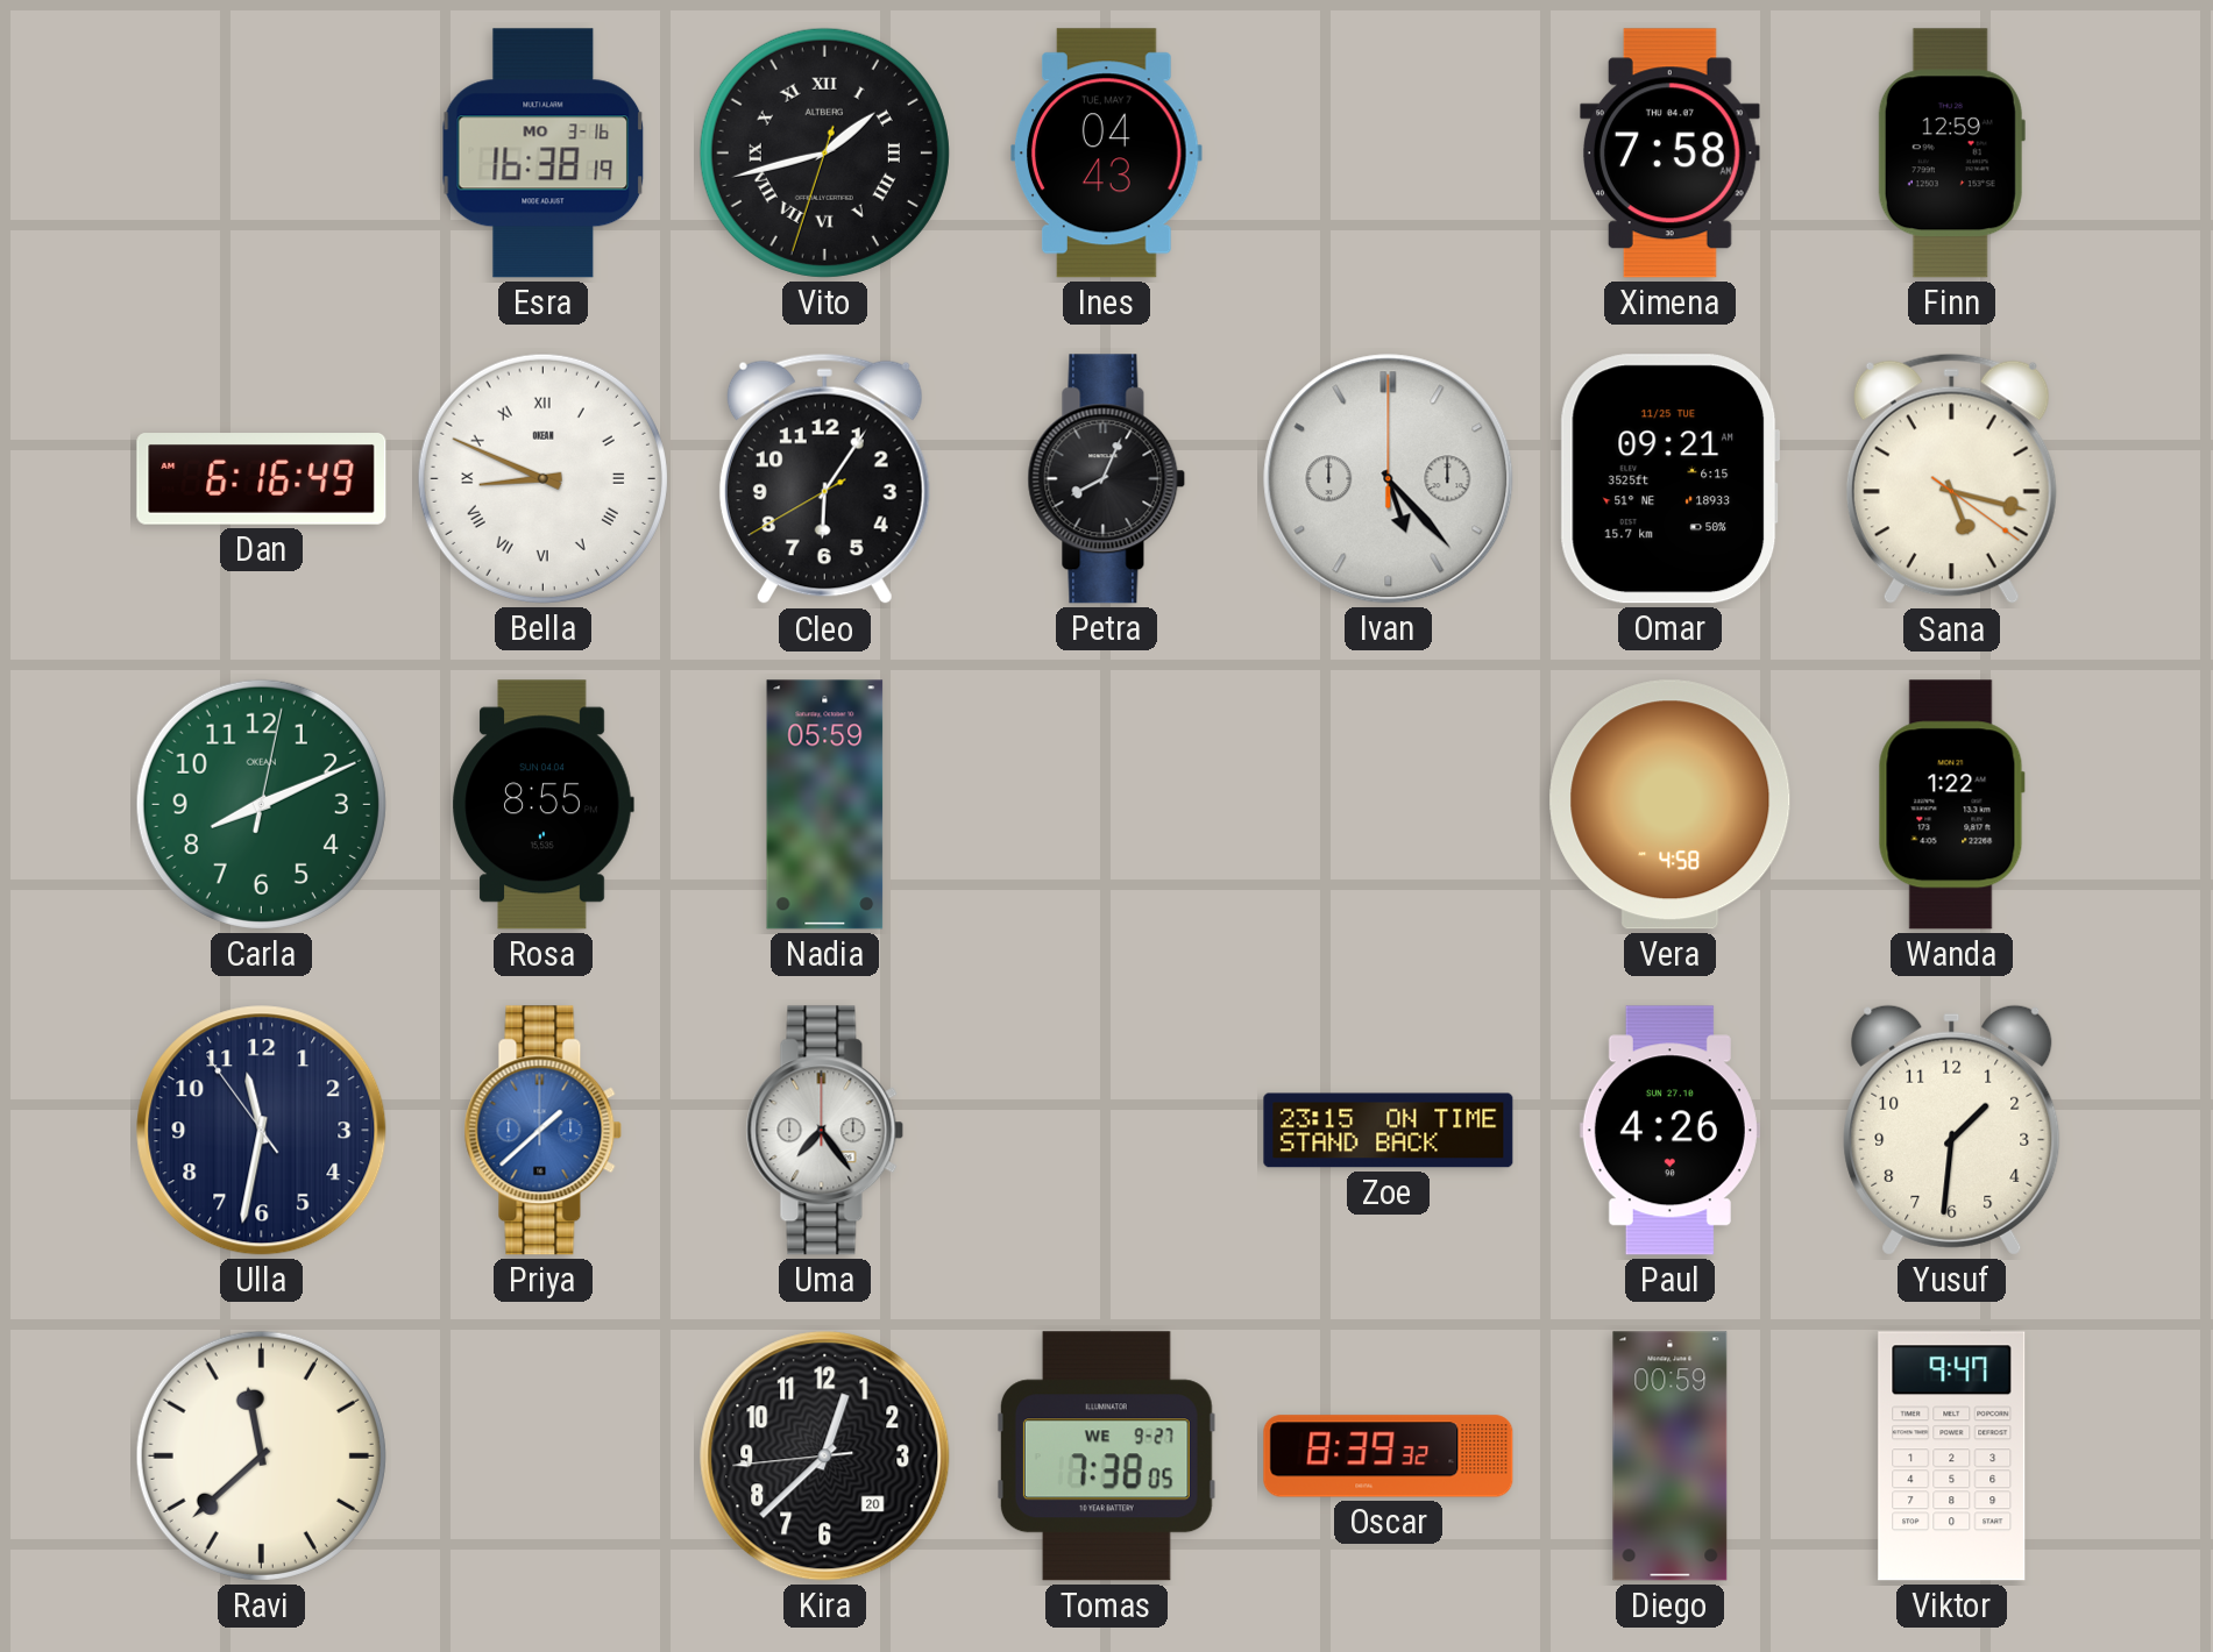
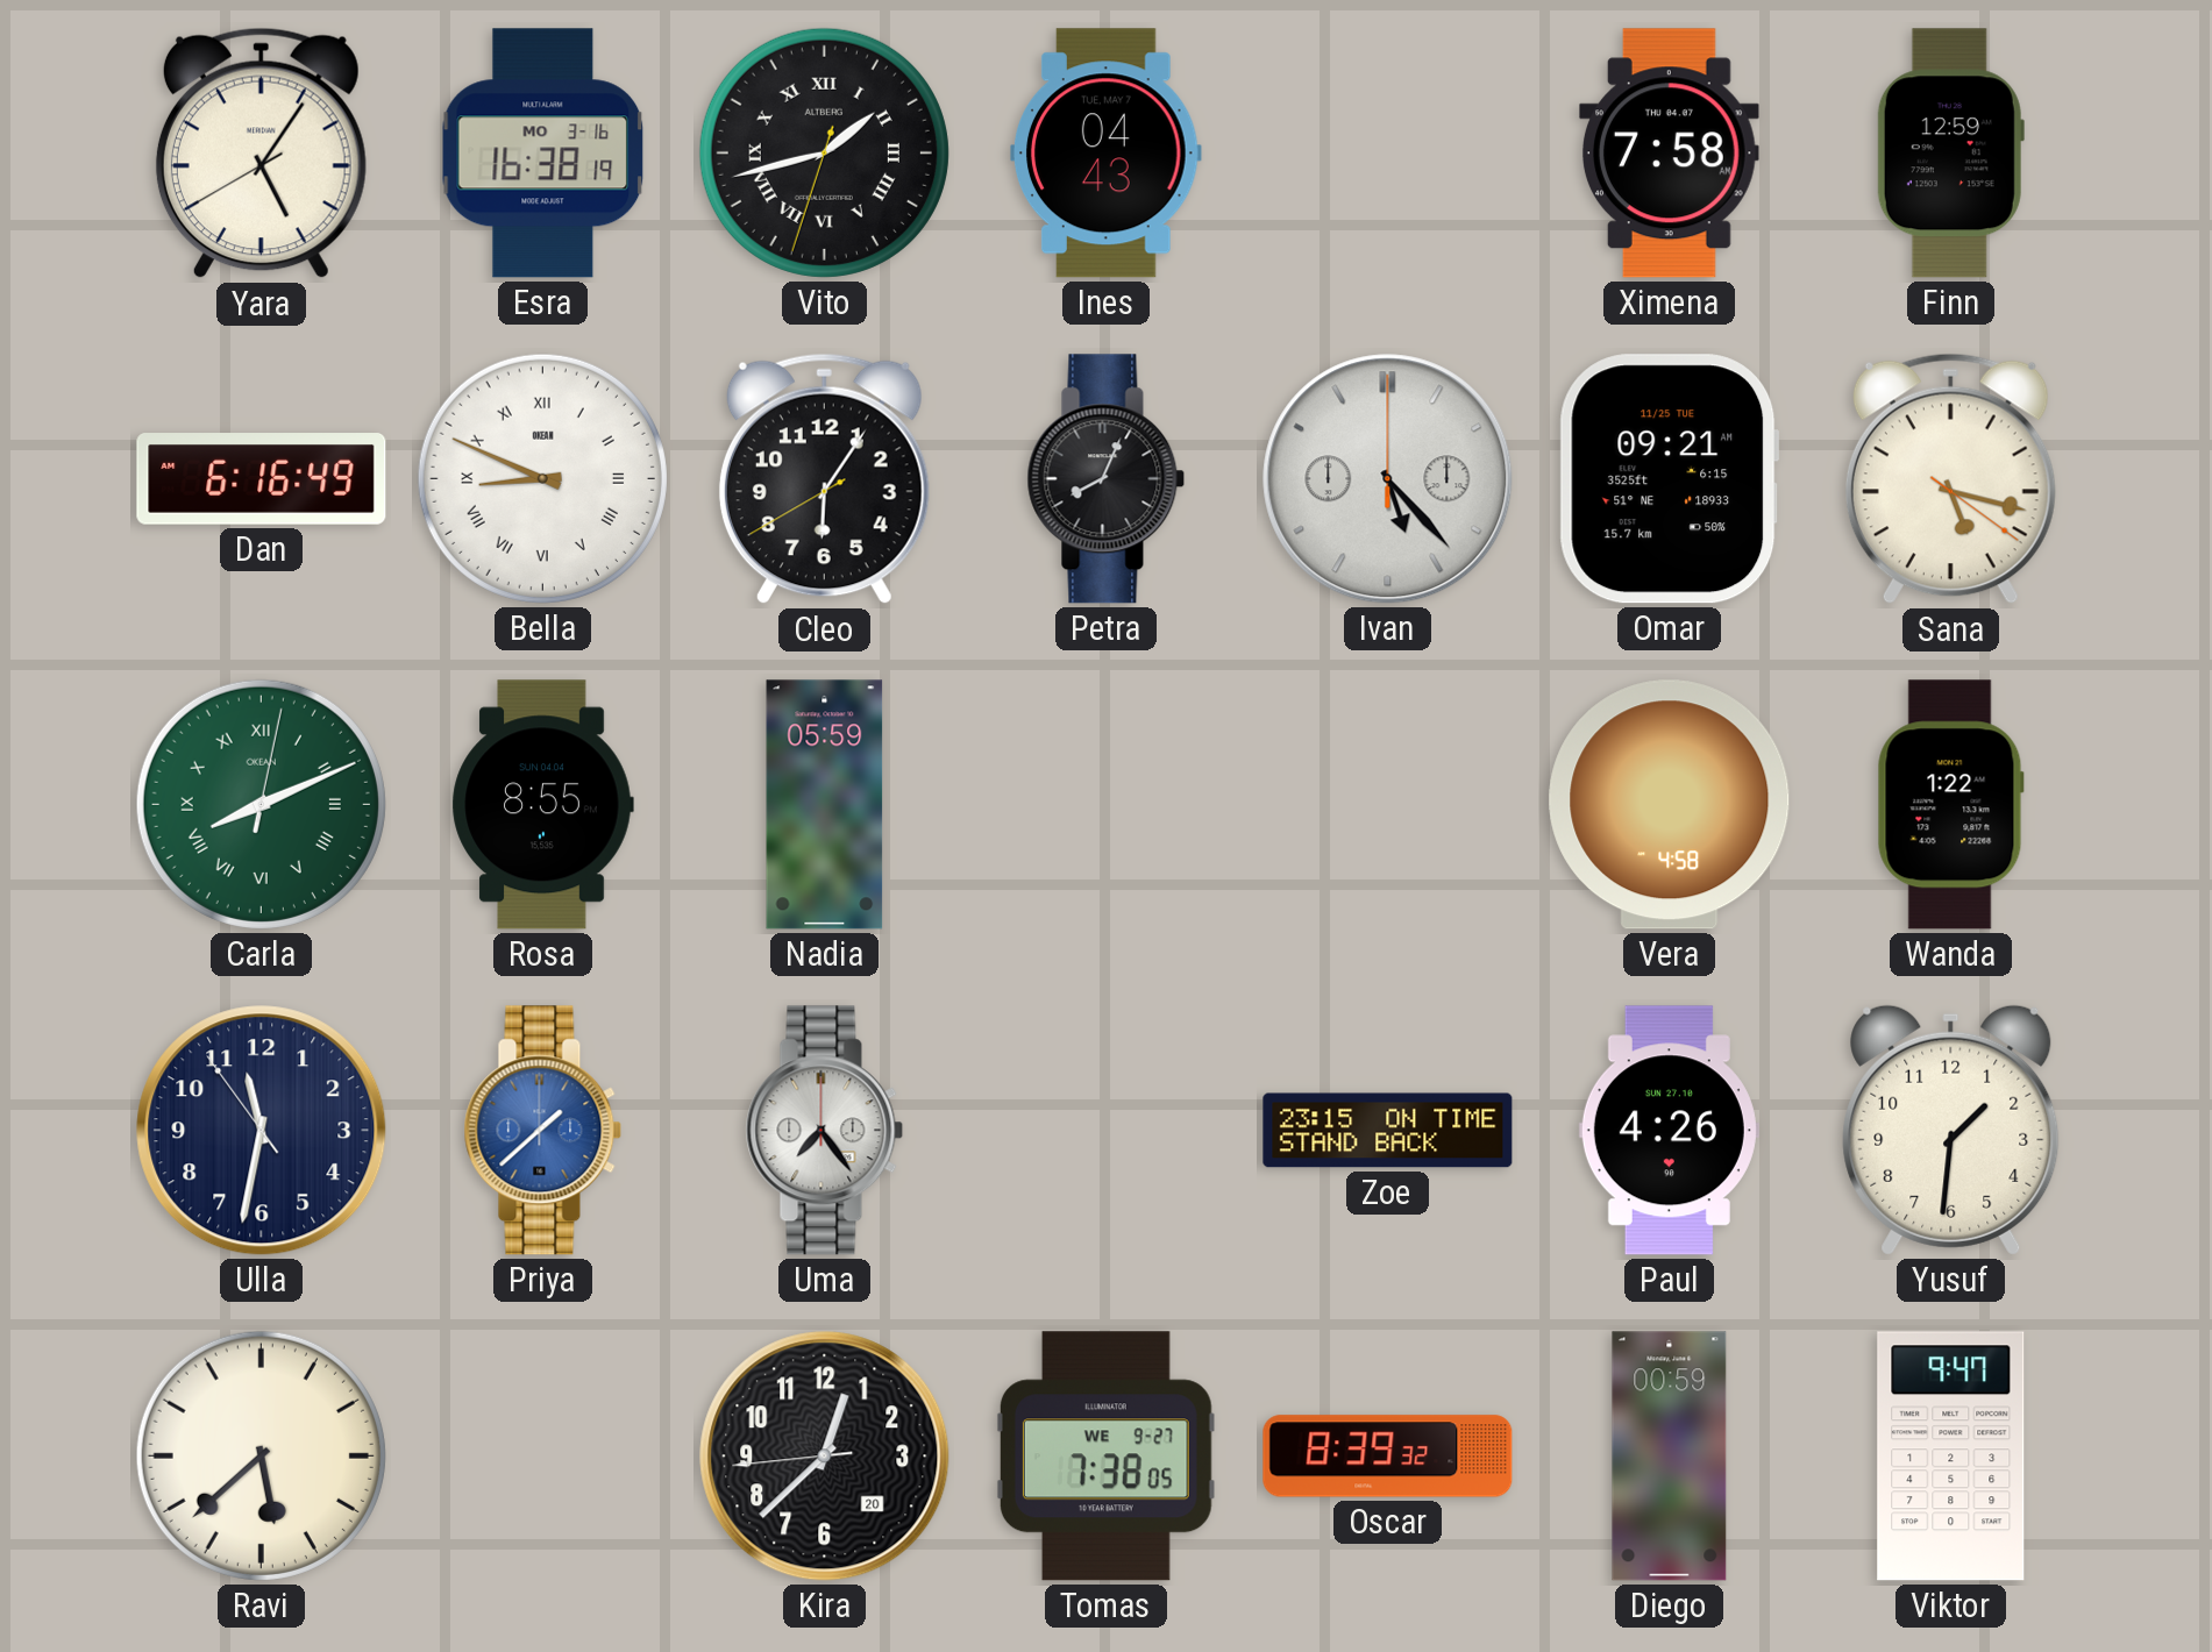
Yara: none -> 5:05 (261, 154)
Carla numerals: Arabic -> Roman (261, 804)
Ravi: 11:38 -> 5:38 (261, 1455)
